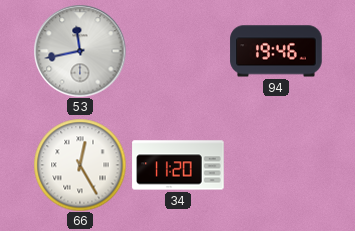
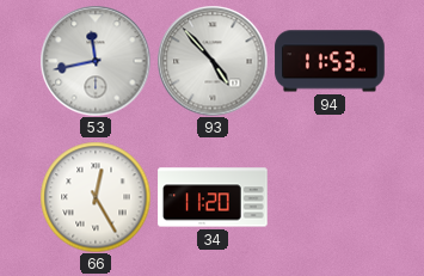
93: none -> 4:53 (213, 61)
94: 19:46 -> 11:53 (330, 61)
